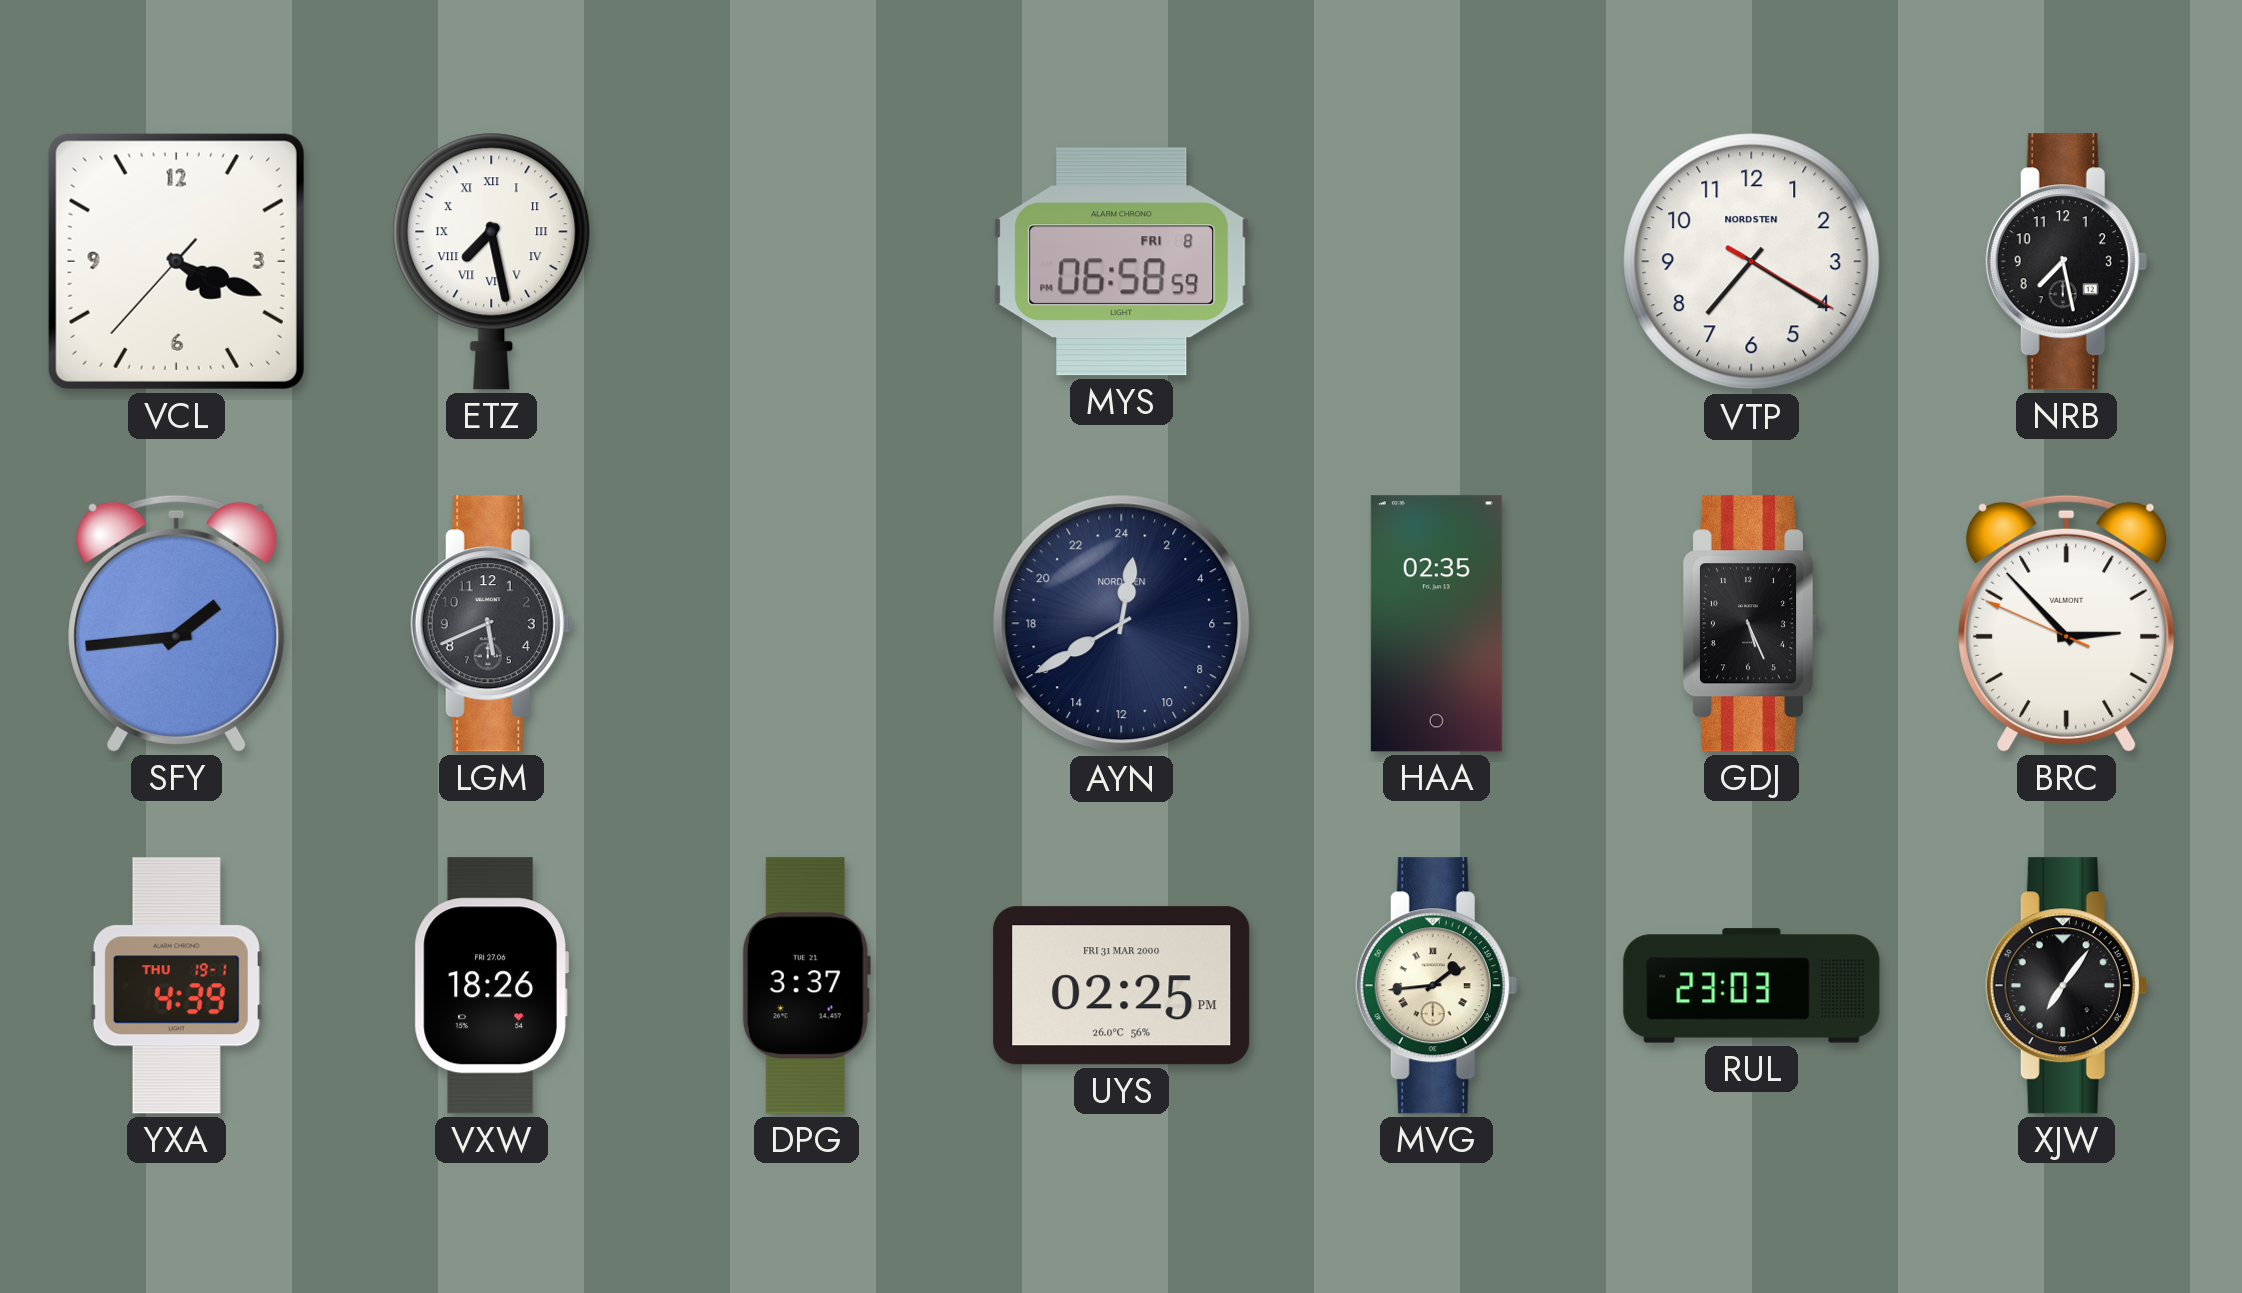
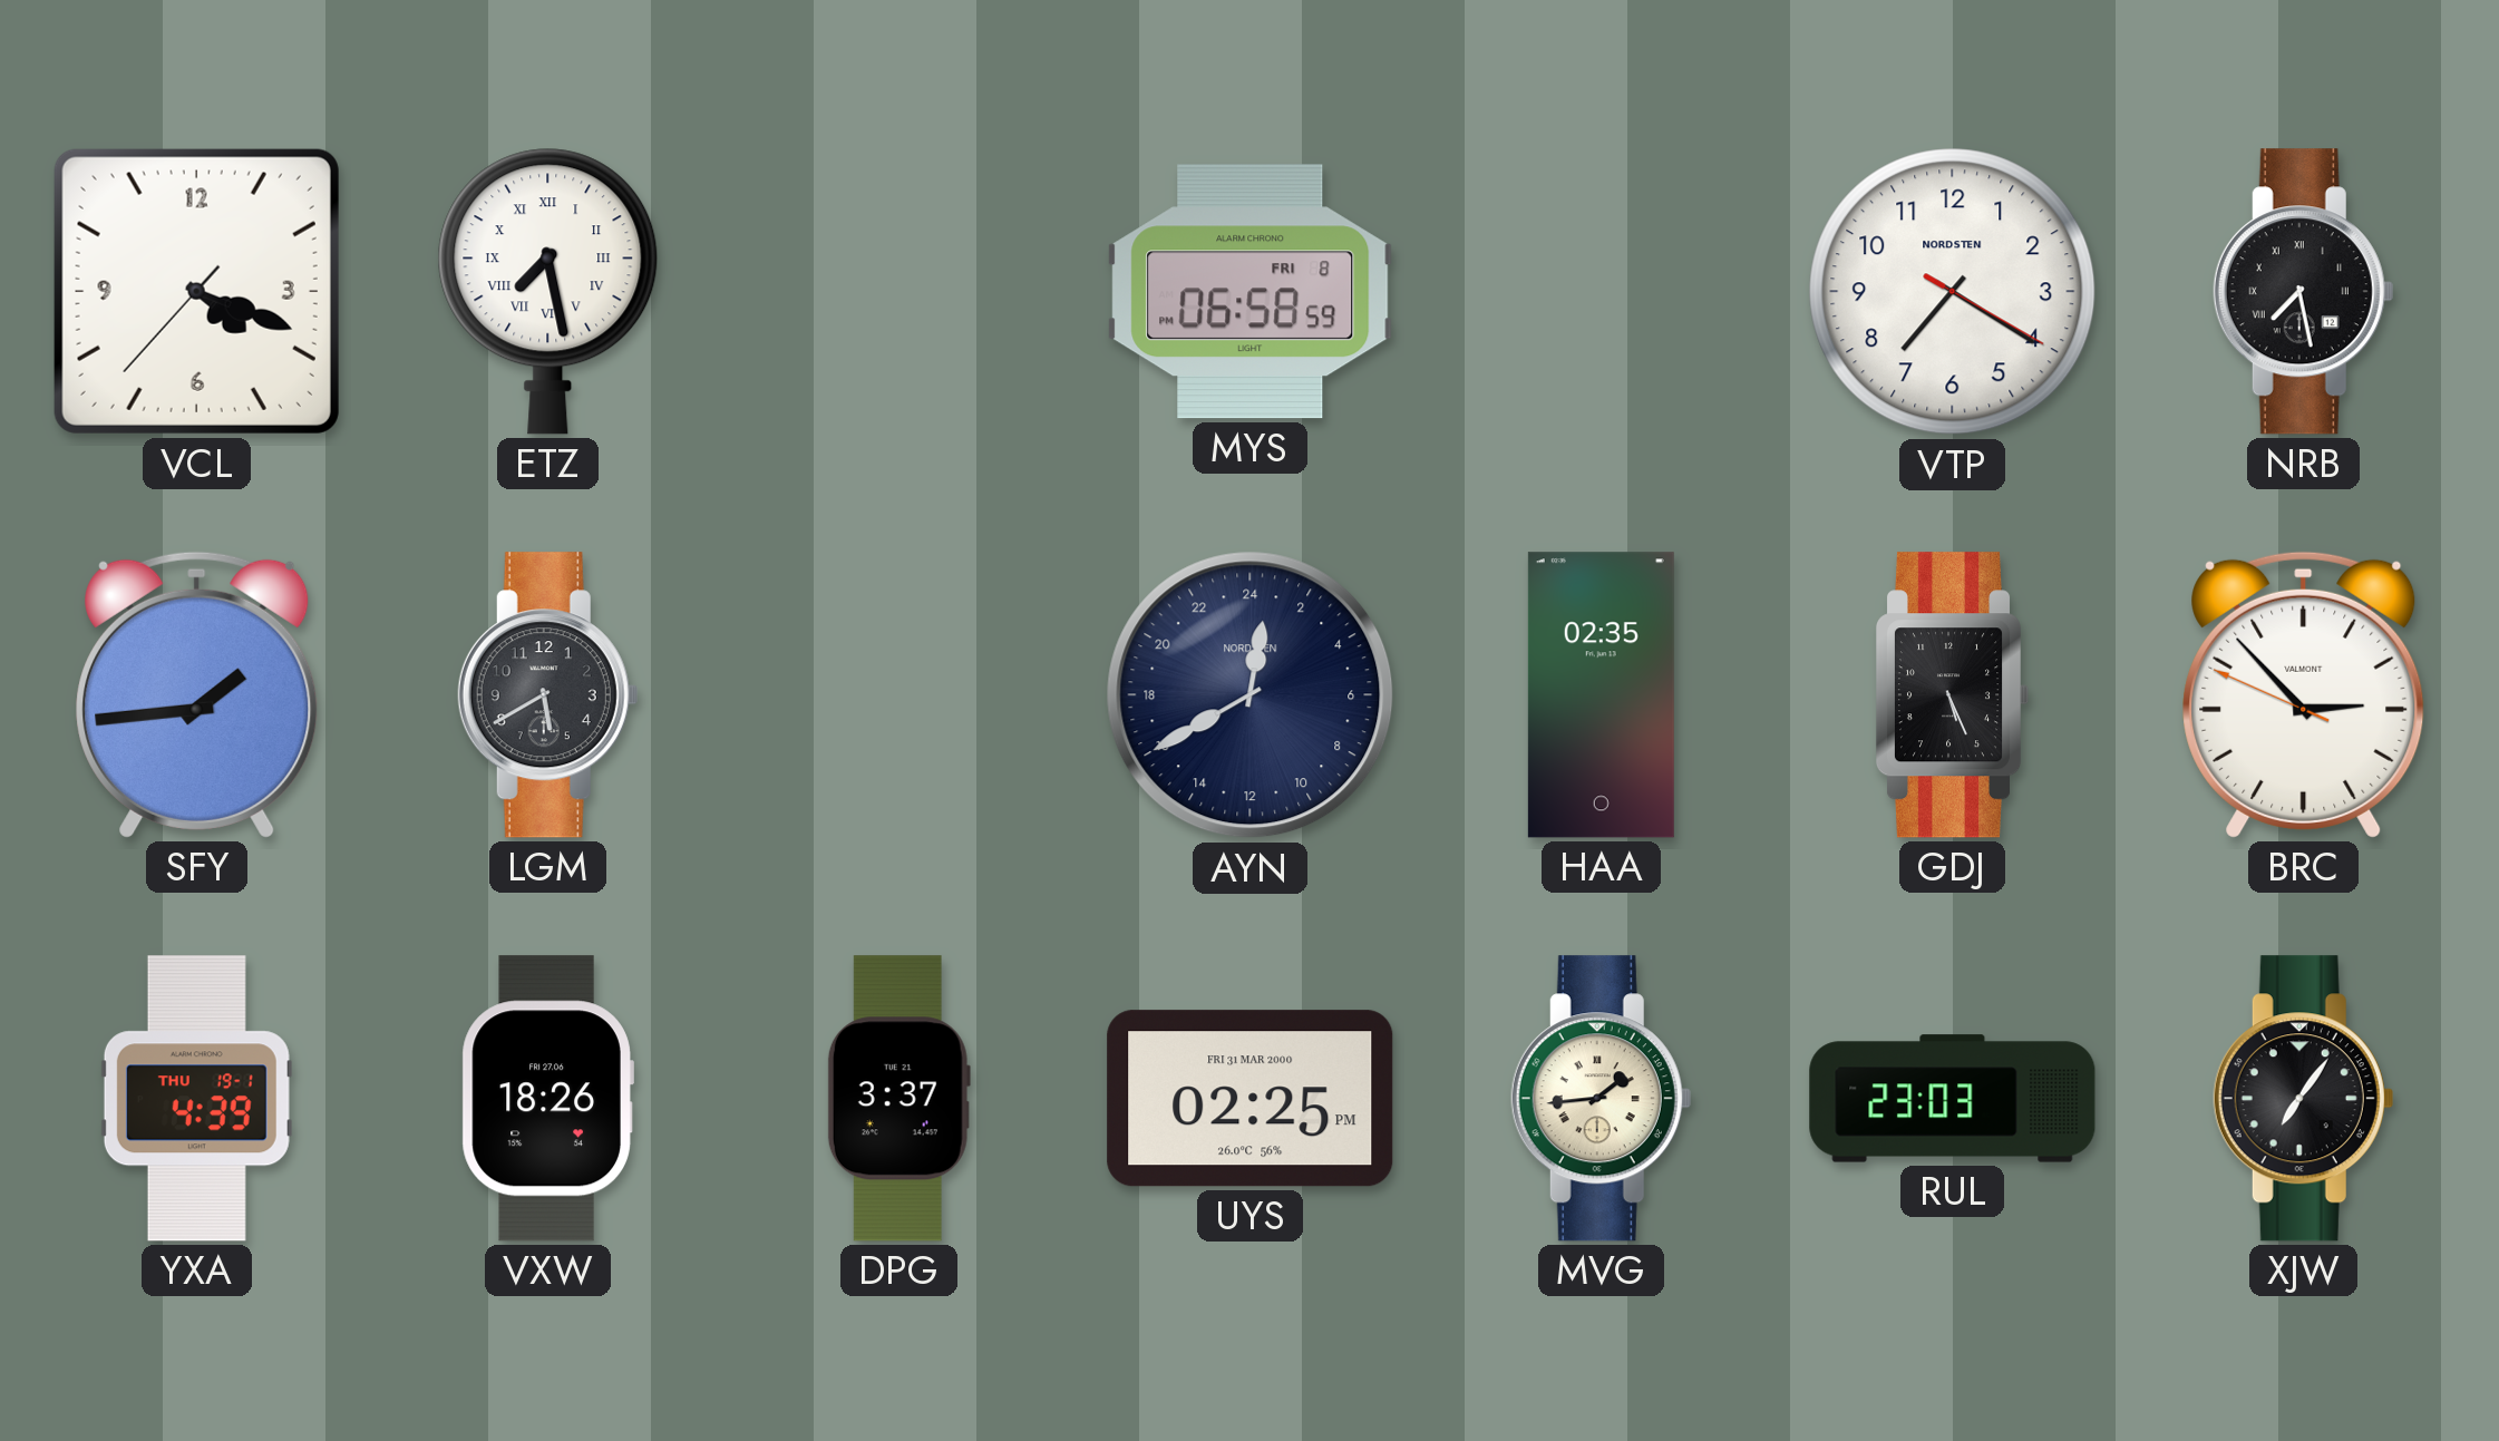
NRB numerals: Arabic -> Roman (2303, 292)
LGM: 5:41 -> 5:40 (547, 695)
